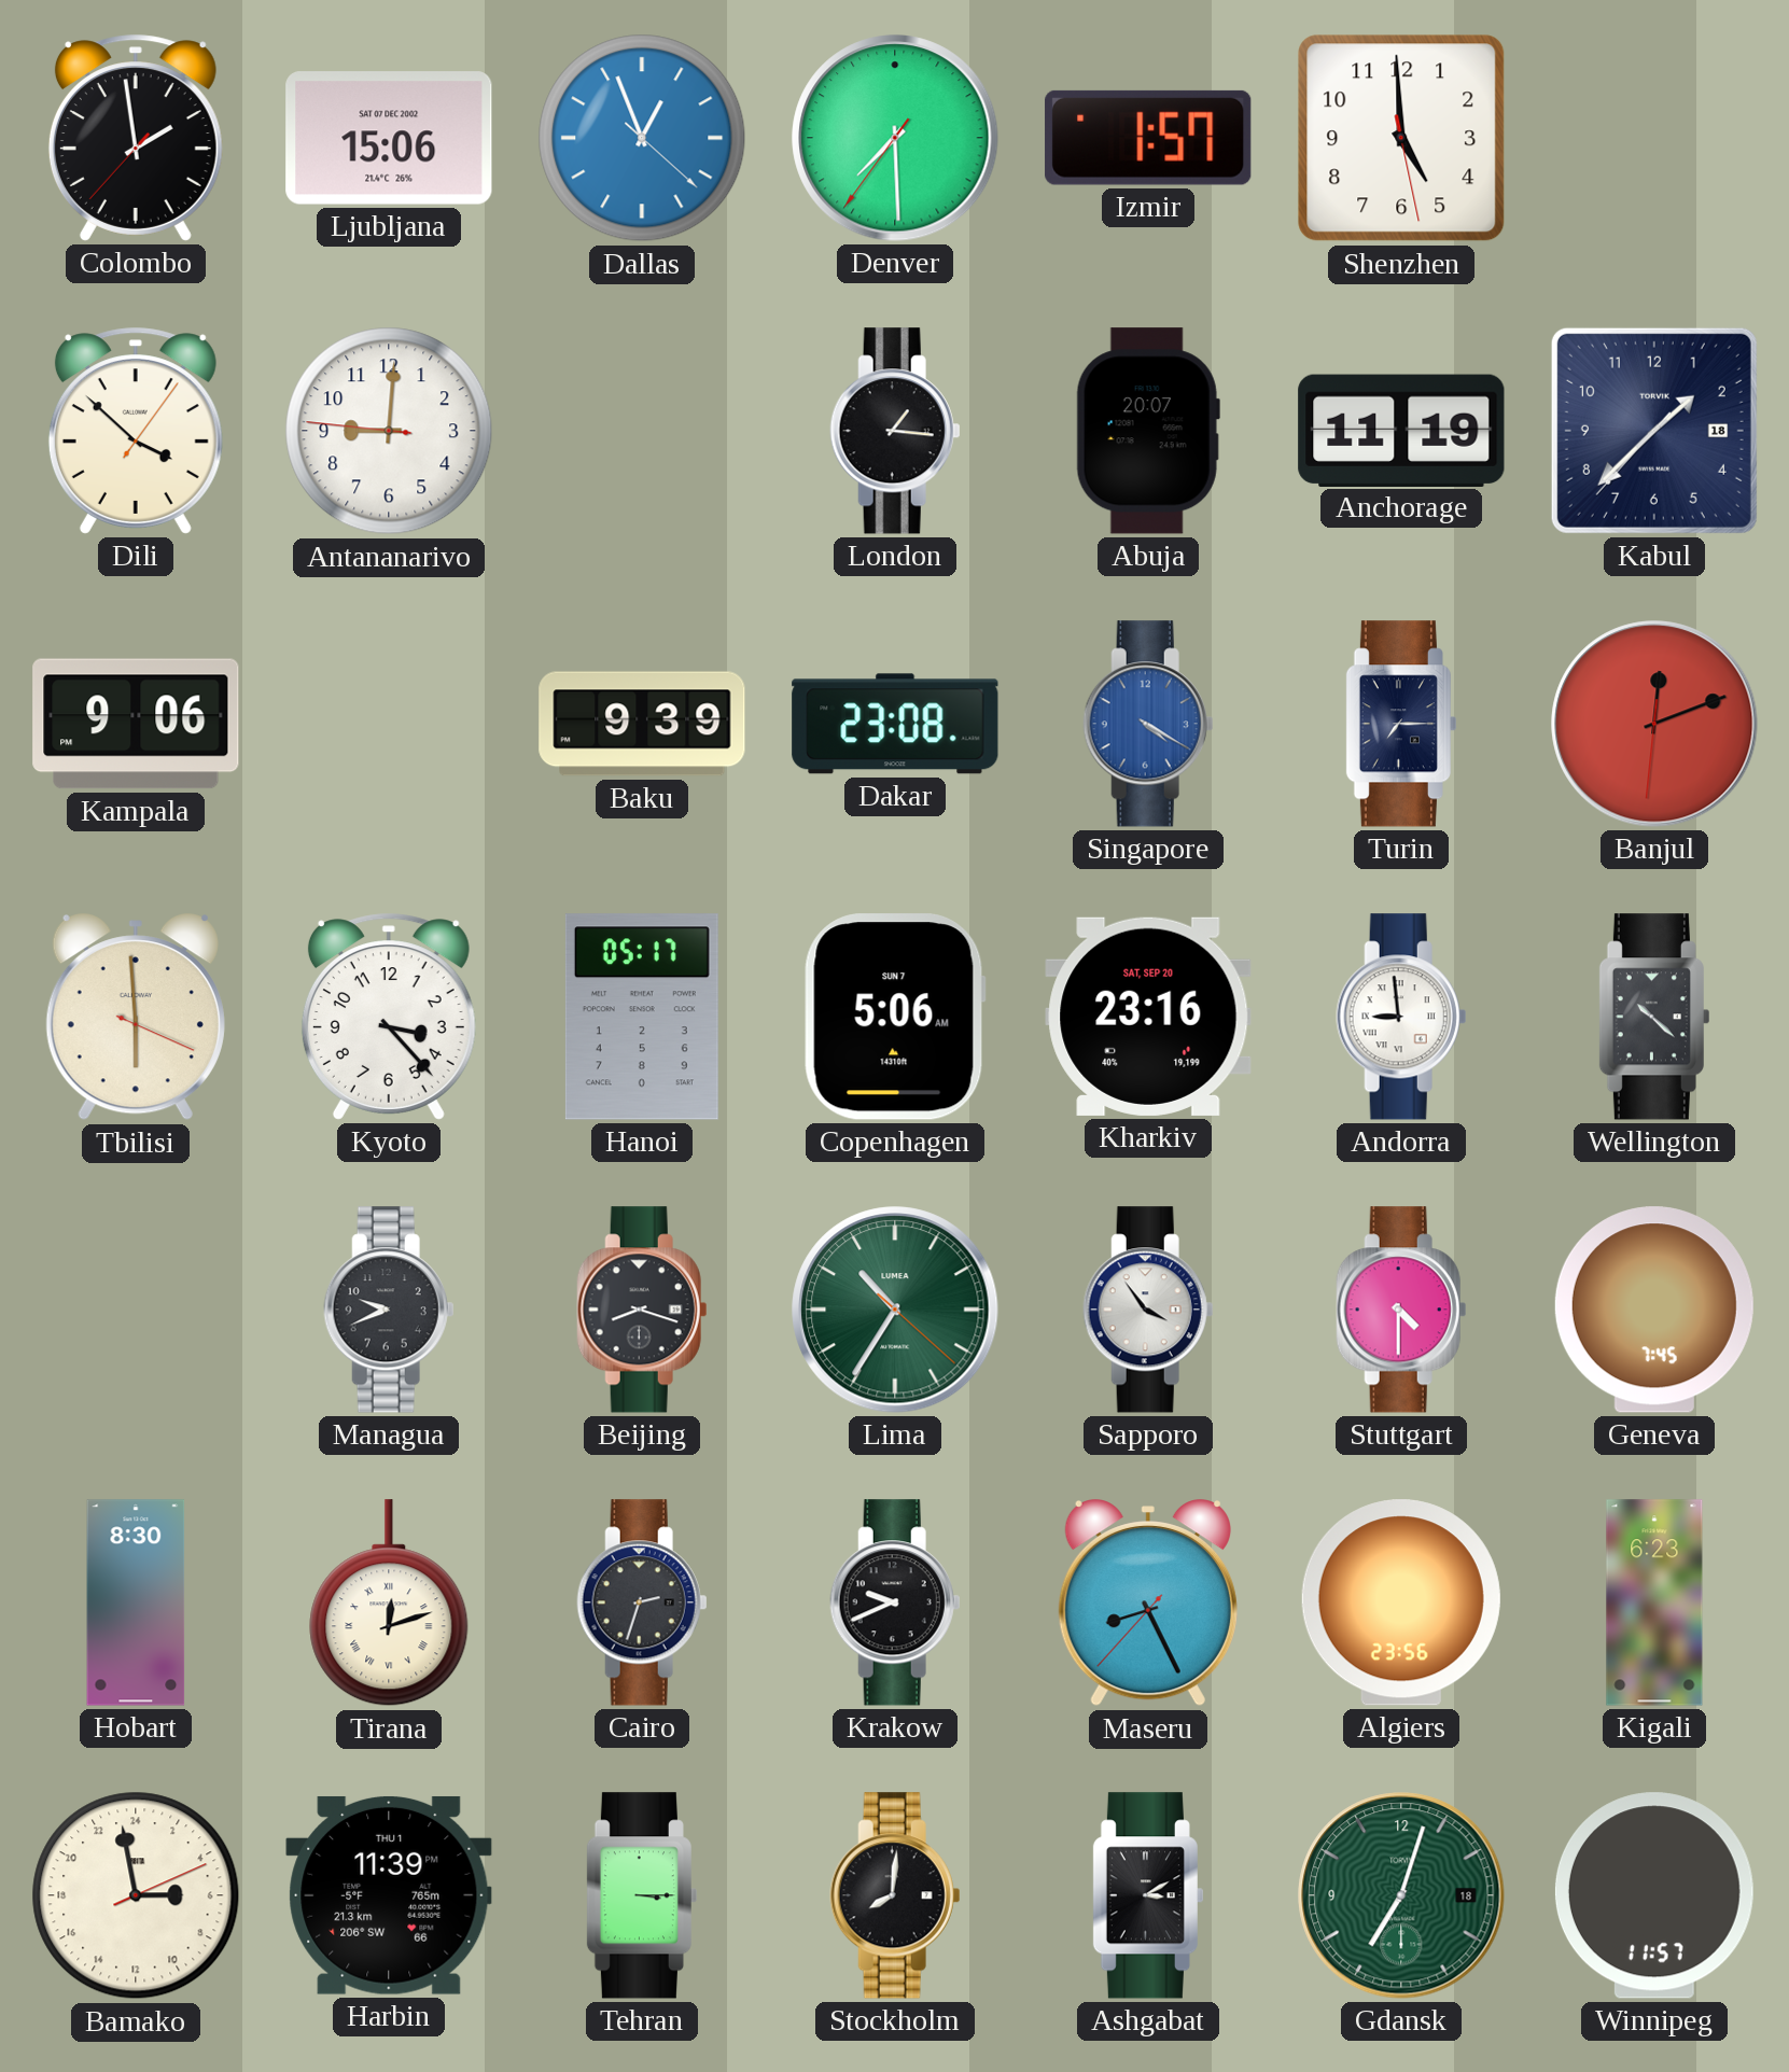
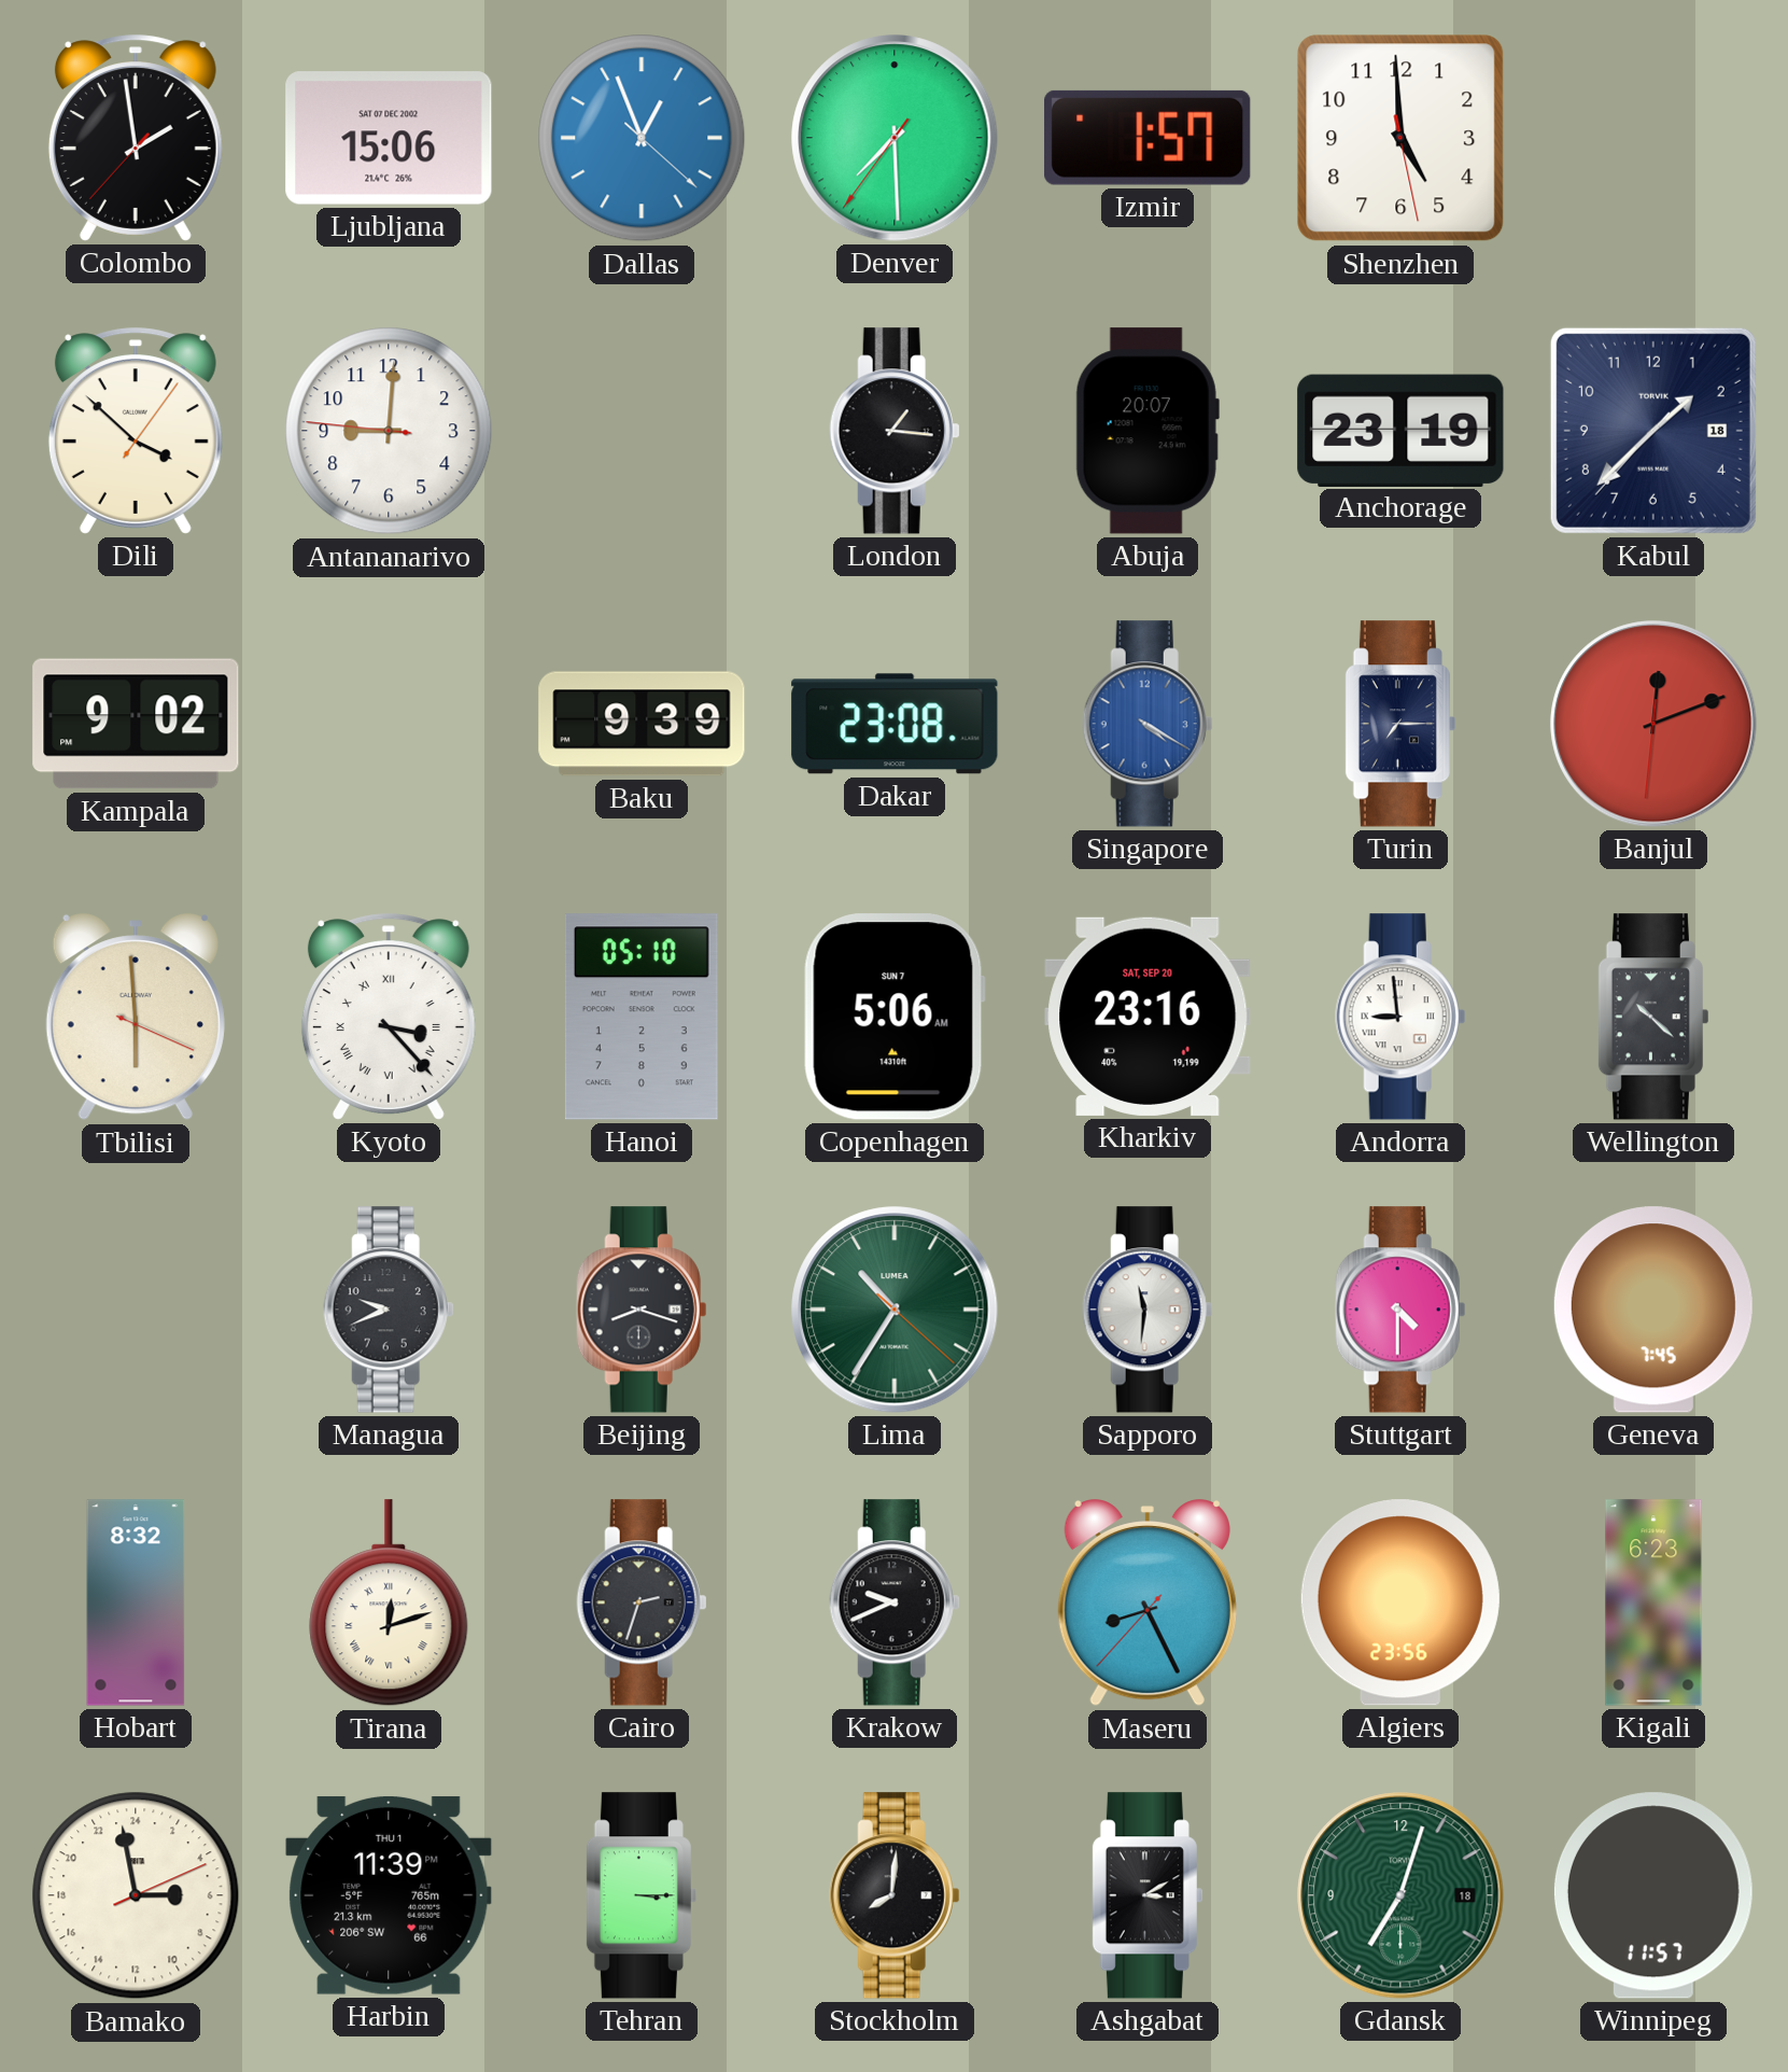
Anchorage: 11:19 -> 23:19 (1400, 430)
Kampala: 9:06 -> 9:02 (136, 724)
Kyoto numerals: Arabic -> Roman (389, 1017)
Hanoi: 05:17 -> 05:10 (642, 1017)
Sapporo: 3:54 -> 11:31 (1148, 1310)
Hobart: 8:30 -> 8:32 (136, 1602)
